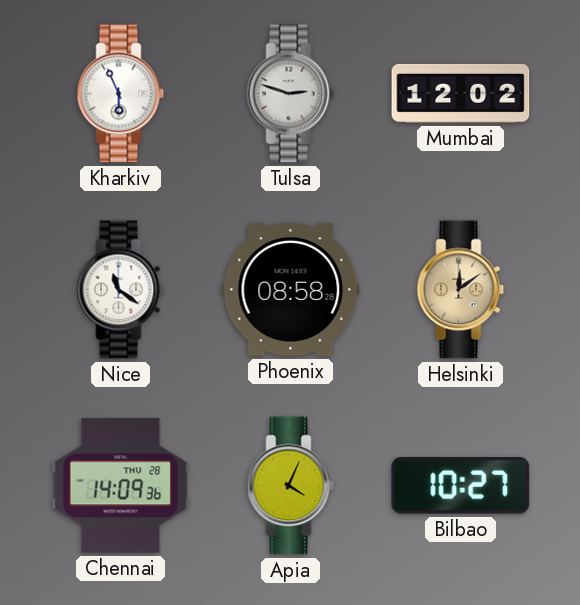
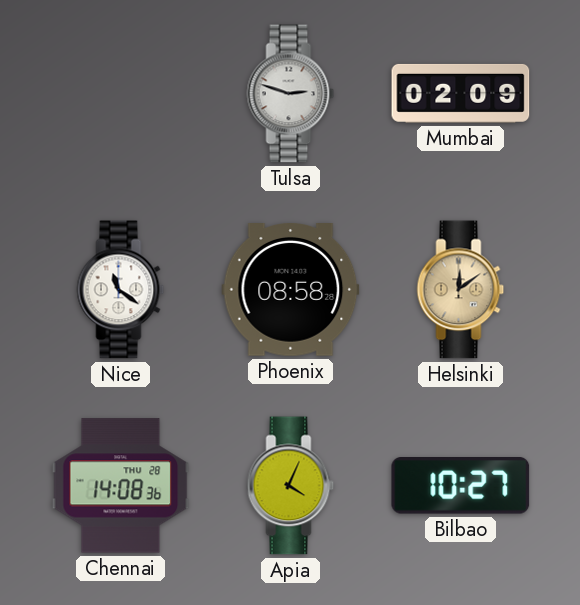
Kharkiv: 5:56 -> none (121, 94)
Mumbai: 12:02 -> 02:09 (461, 93)
Chennai: 14:09 -> 14:08 (121, 486)
